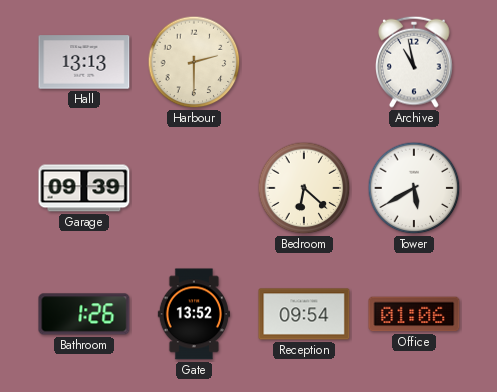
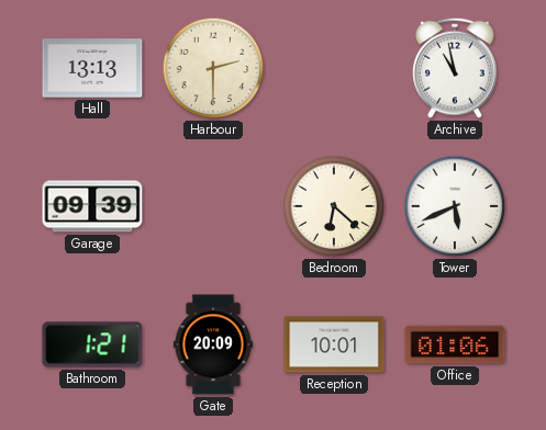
Tower: 5:40 -> 5:41 (455, 206)
Bathroom: 1:26 -> 1:21 (92, 344)
Gate: 13:52 -> 20:09 (213, 344)
Reception: 09:54 -> 10:01 (334, 344)
